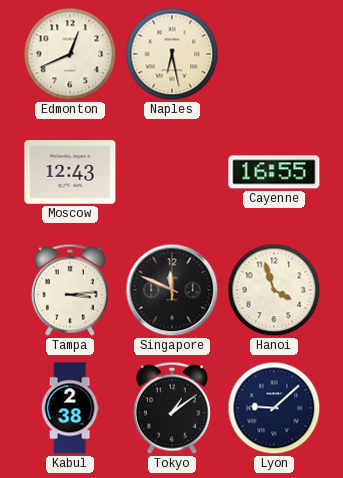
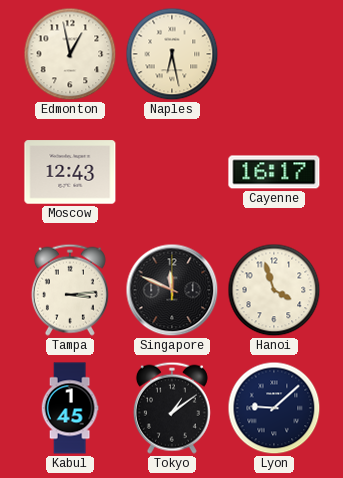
Edmonton: 12:41 -> 12:58 (70, 54)
Cayenne: 16:55 -> 16:17 (274, 172)
Kabul: 2:38 -> 1:45 (70, 408)
